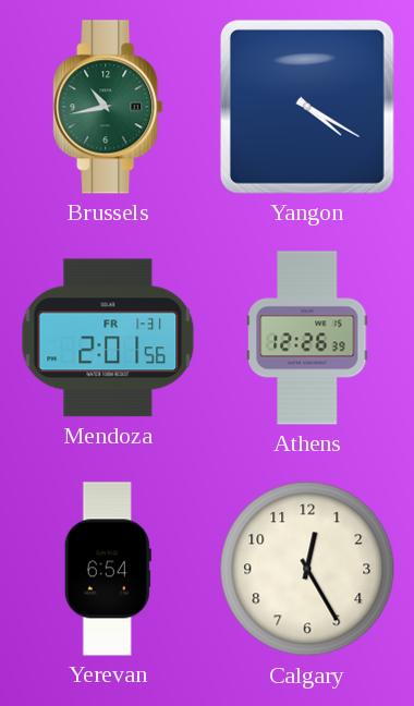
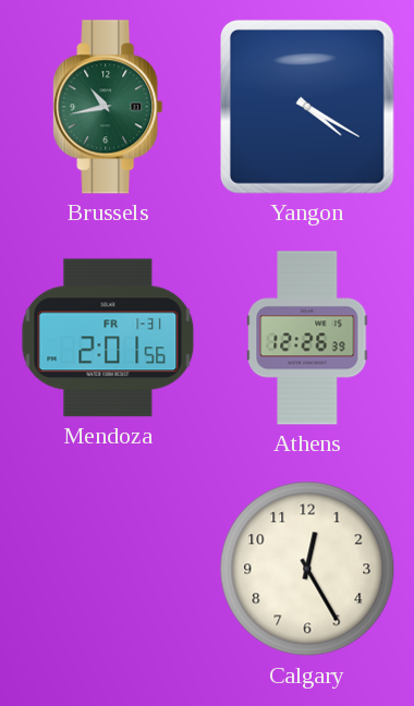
Yerevan: 6:54 -> none (108, 569)
